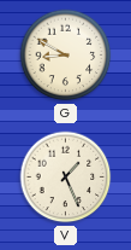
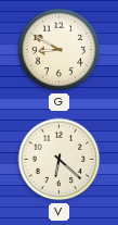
V: 1:26 -> 6:22 (60, 160)
